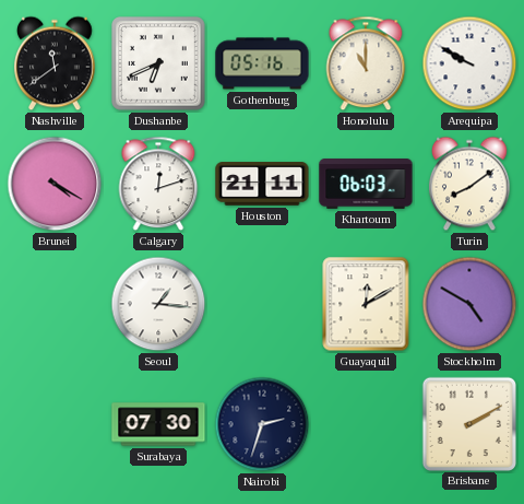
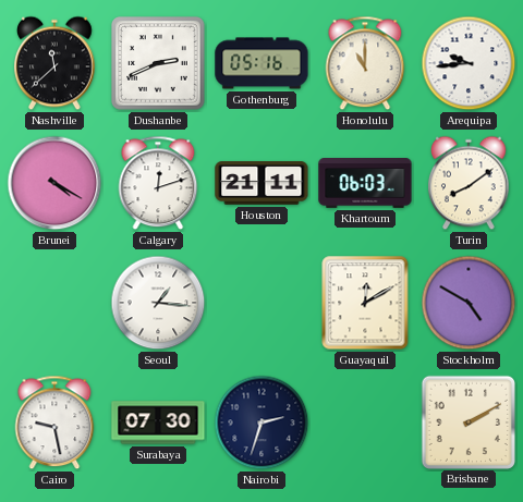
Nashville: 11:39 -> 11:38 (56, 63)
Dushanbe: 6:41 -> 2:41 (159, 64)
Arequipa: 9:50 -> 9:44 (469, 63)
Cairo: none -> 9:28 (54, 423)
